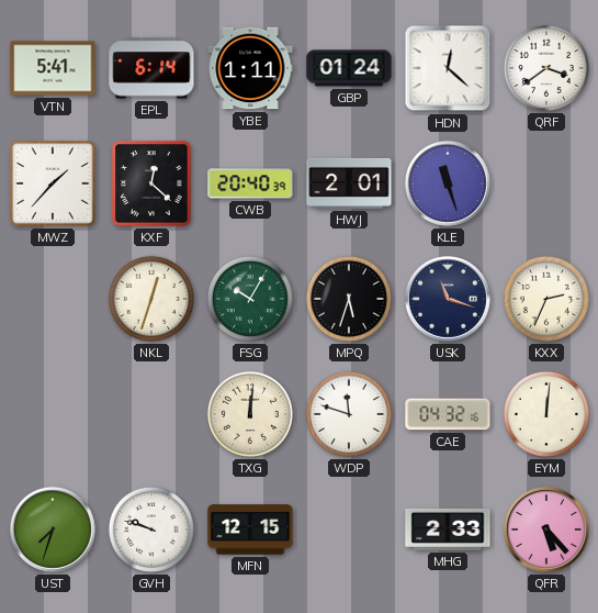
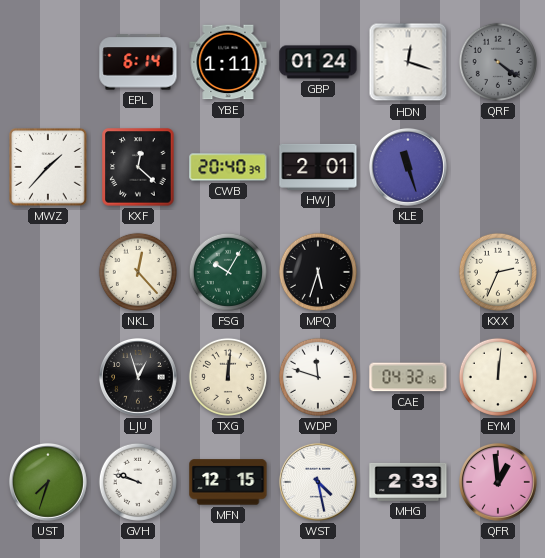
VTN: 5:41 -> none (53, 68)
HDN: 12:22 -> 12:18 (408, 62)
QRF: 3:39 -> 4:21 (498, 62)
QRF dial: white -> grey (498, 62)
NKL: 12:33 -> 12:23 (138, 272)
USK: 11:18 -> none (448, 299)
LJU: none -> 12:57 (138, 377)
WST: none -> 4:28 (318, 482)
QFR: 5:23 -> 12:59 (498, 482)
